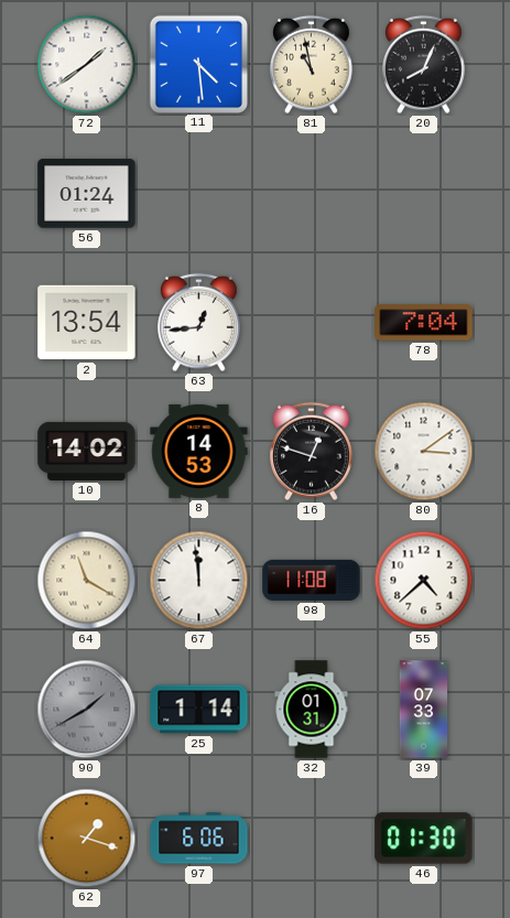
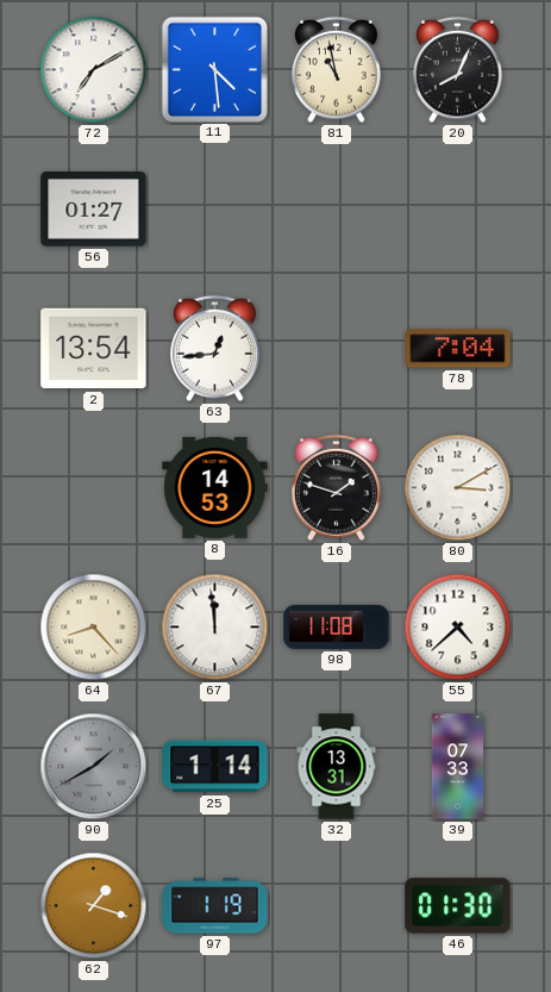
72: 1:39 -> 7:10 (94, 70)
56: 01:24 -> 01:27 (94, 210)
10: 14:02 -> none (87, 451)
16: 12:48 -> 1:48 (337, 488)
80: 3:09 -> 3:10 (458, 488)
64: 11:20 -> 8:23 (94, 628)
32: 01:31 -> 13:31 (337, 767)
97: 6:06 -> 1:19 (215, 906)
